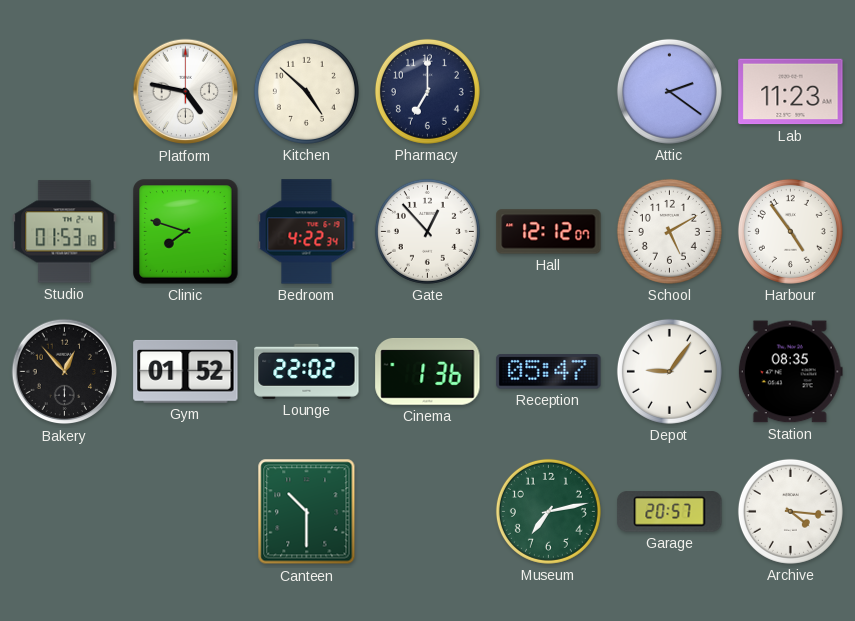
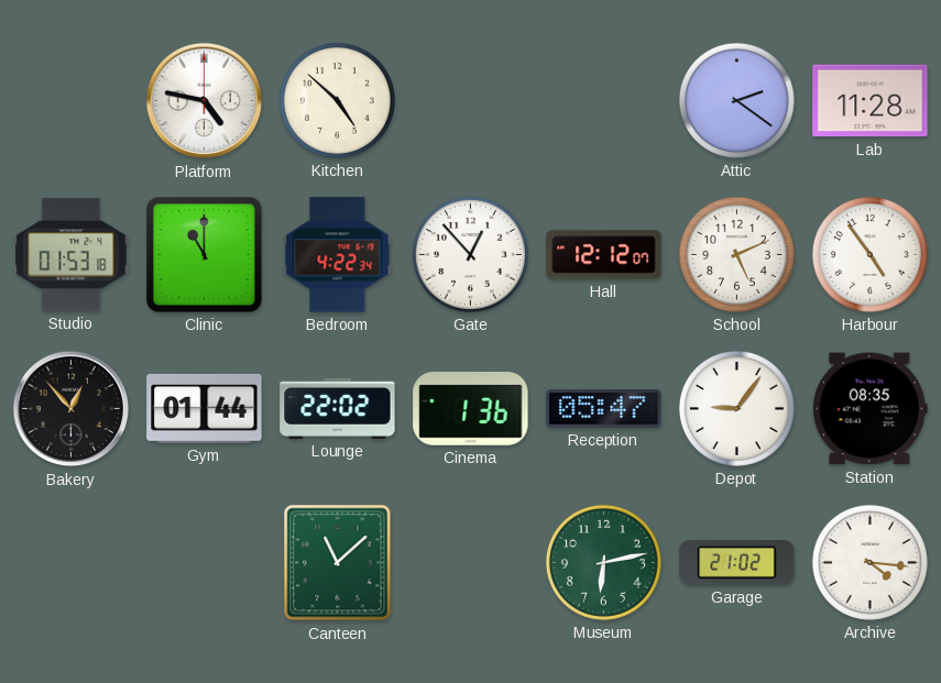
Pharmacy: 7:00 -> none (427, 91)
Lab: 11:23 -> 11:28 (871, 101)
Clinic: 7:48 -> 11:00 (205, 255)
School: 5:10 -> 5:11 (736, 254)
Gym: 01:52 -> 01:44 (205, 408)
Canteen: 10:30 -> 11:08 (338, 563)
Museum: 7:13 -> 6:13 (603, 562)
Garage: 20:57 -> 21:02 (737, 563)
